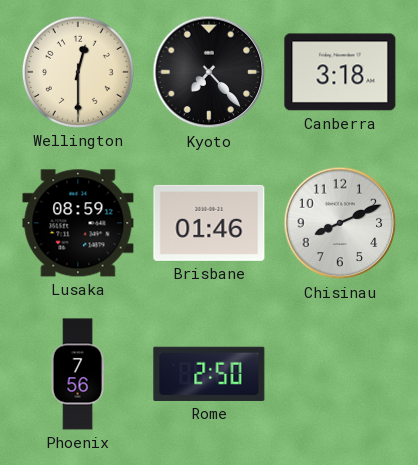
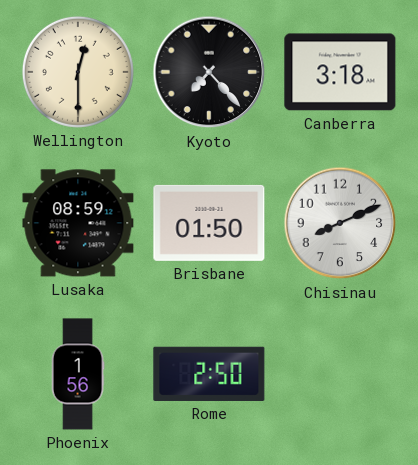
Brisbane: 01:46 -> 01:50 (209, 223)
Phoenix: 7:56 -> 1:56 (78, 374)
